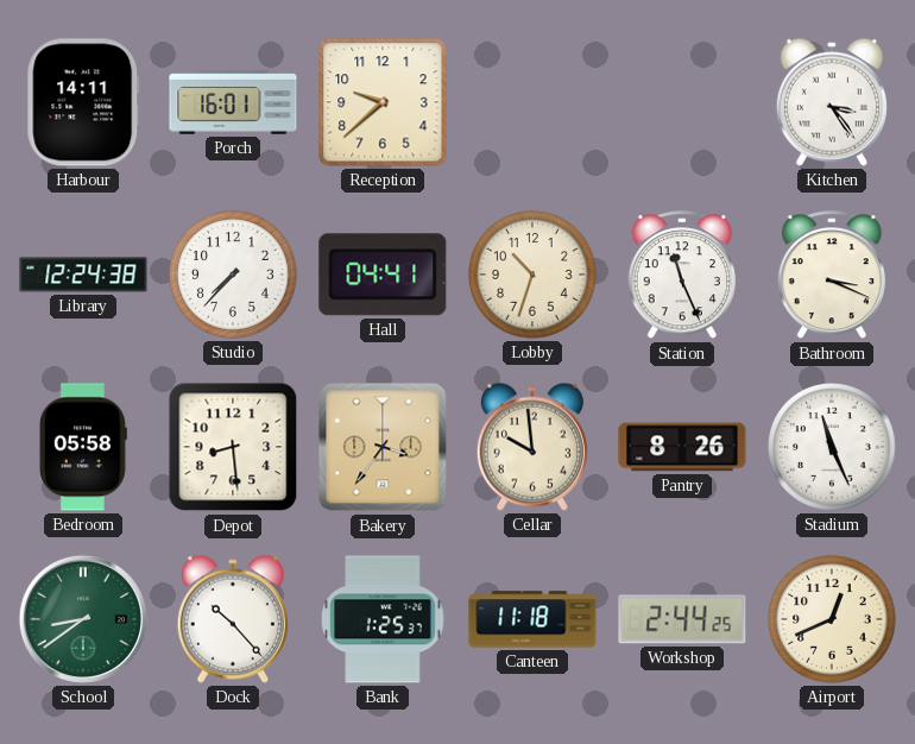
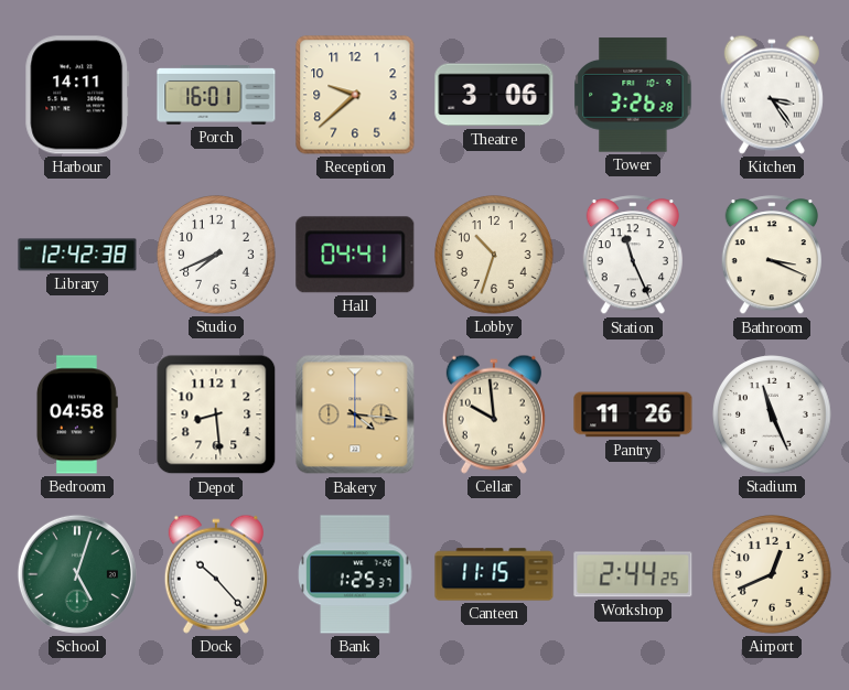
Theatre: none -> 3:06 (494, 95)
Tower: none -> 3:26 (633, 95)
Library: 12:24 -> 12:42 (77, 255)
Studio: 7:37 -> 7:41 (216, 255)
Bedroom: 05:58 -> 04:58 (77, 414)
Bakery: 3:36 -> 4:16 (355, 414)
Pantry: 8:26 -> 11:26 (633, 414)
School: 8:39 -> 5:03 (77, 574)
Canteen: 11:18 -> 11:15 (494, 574)
